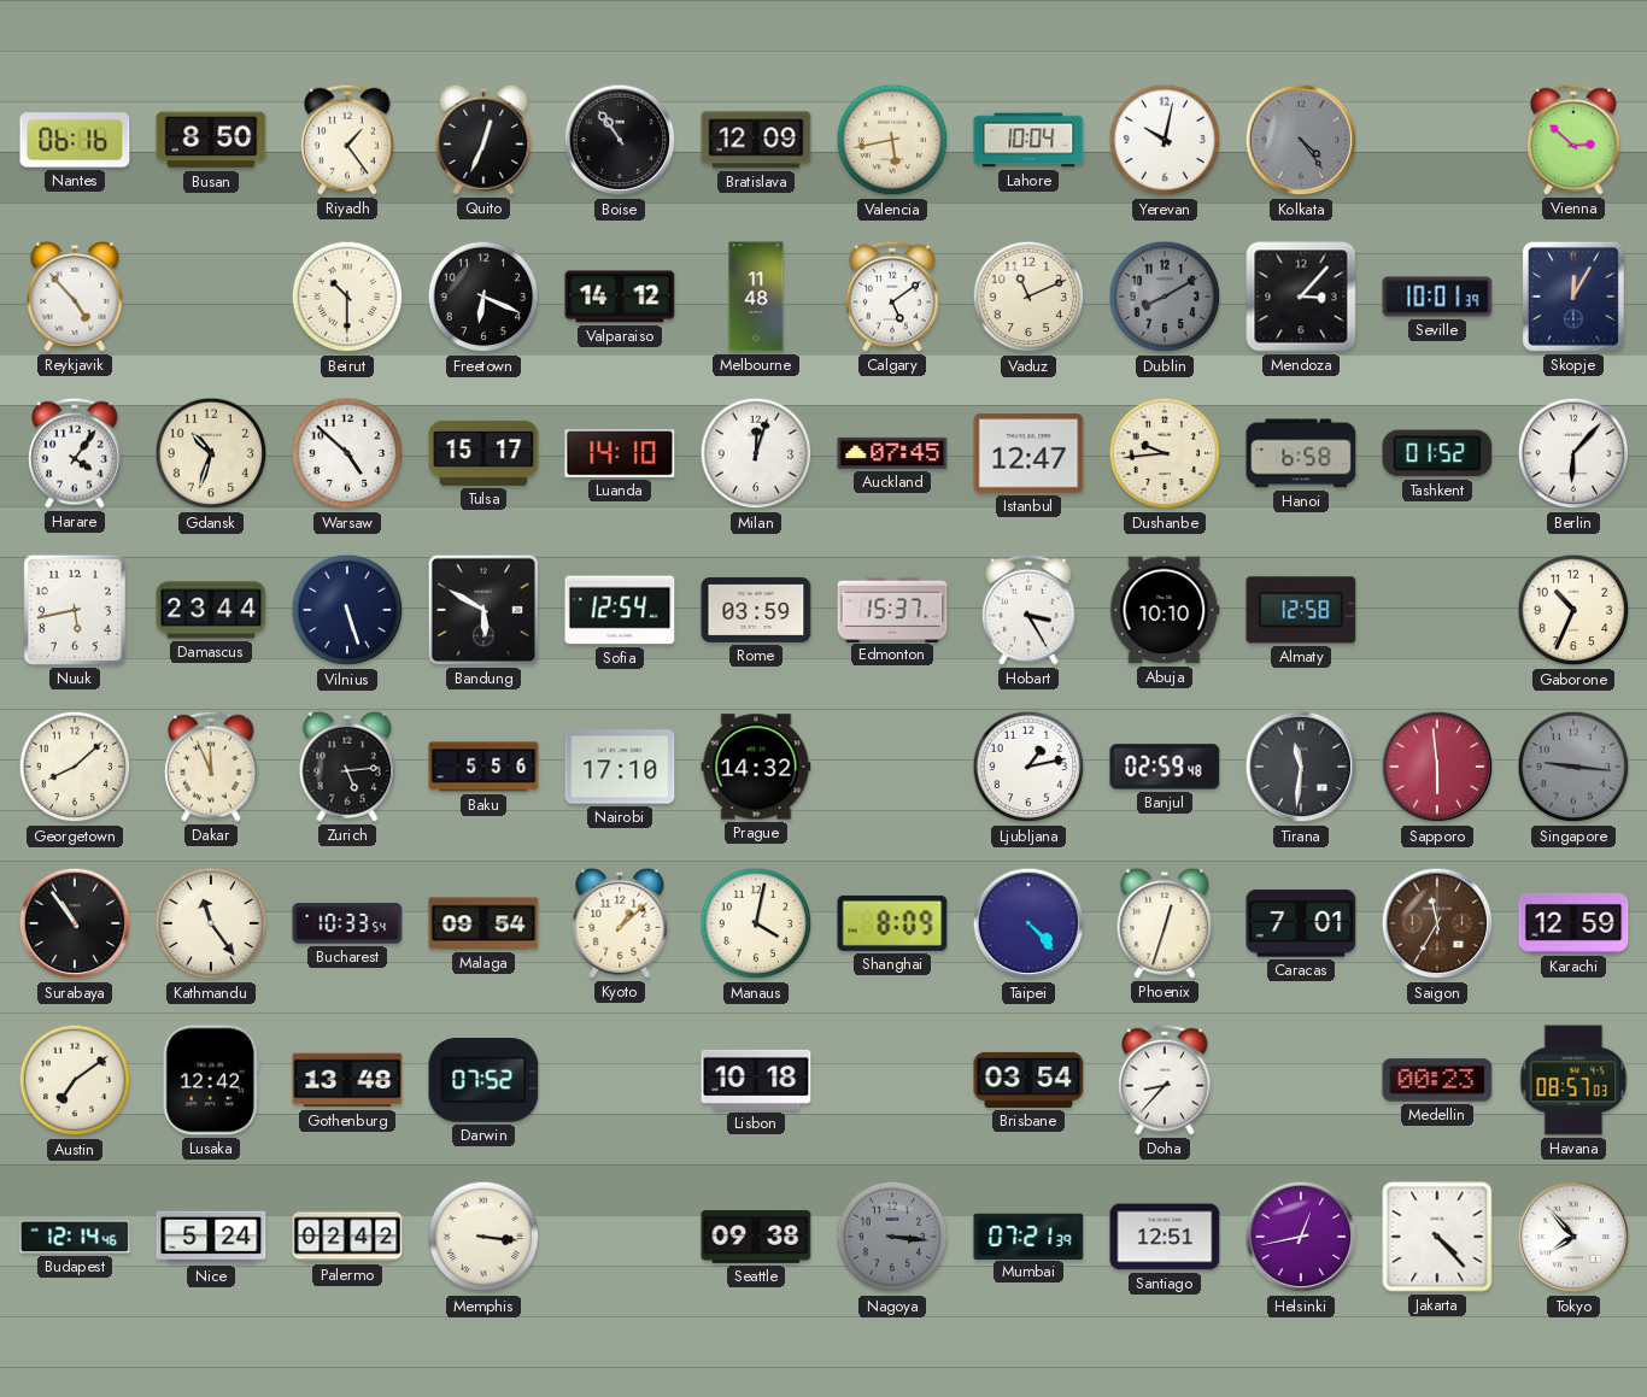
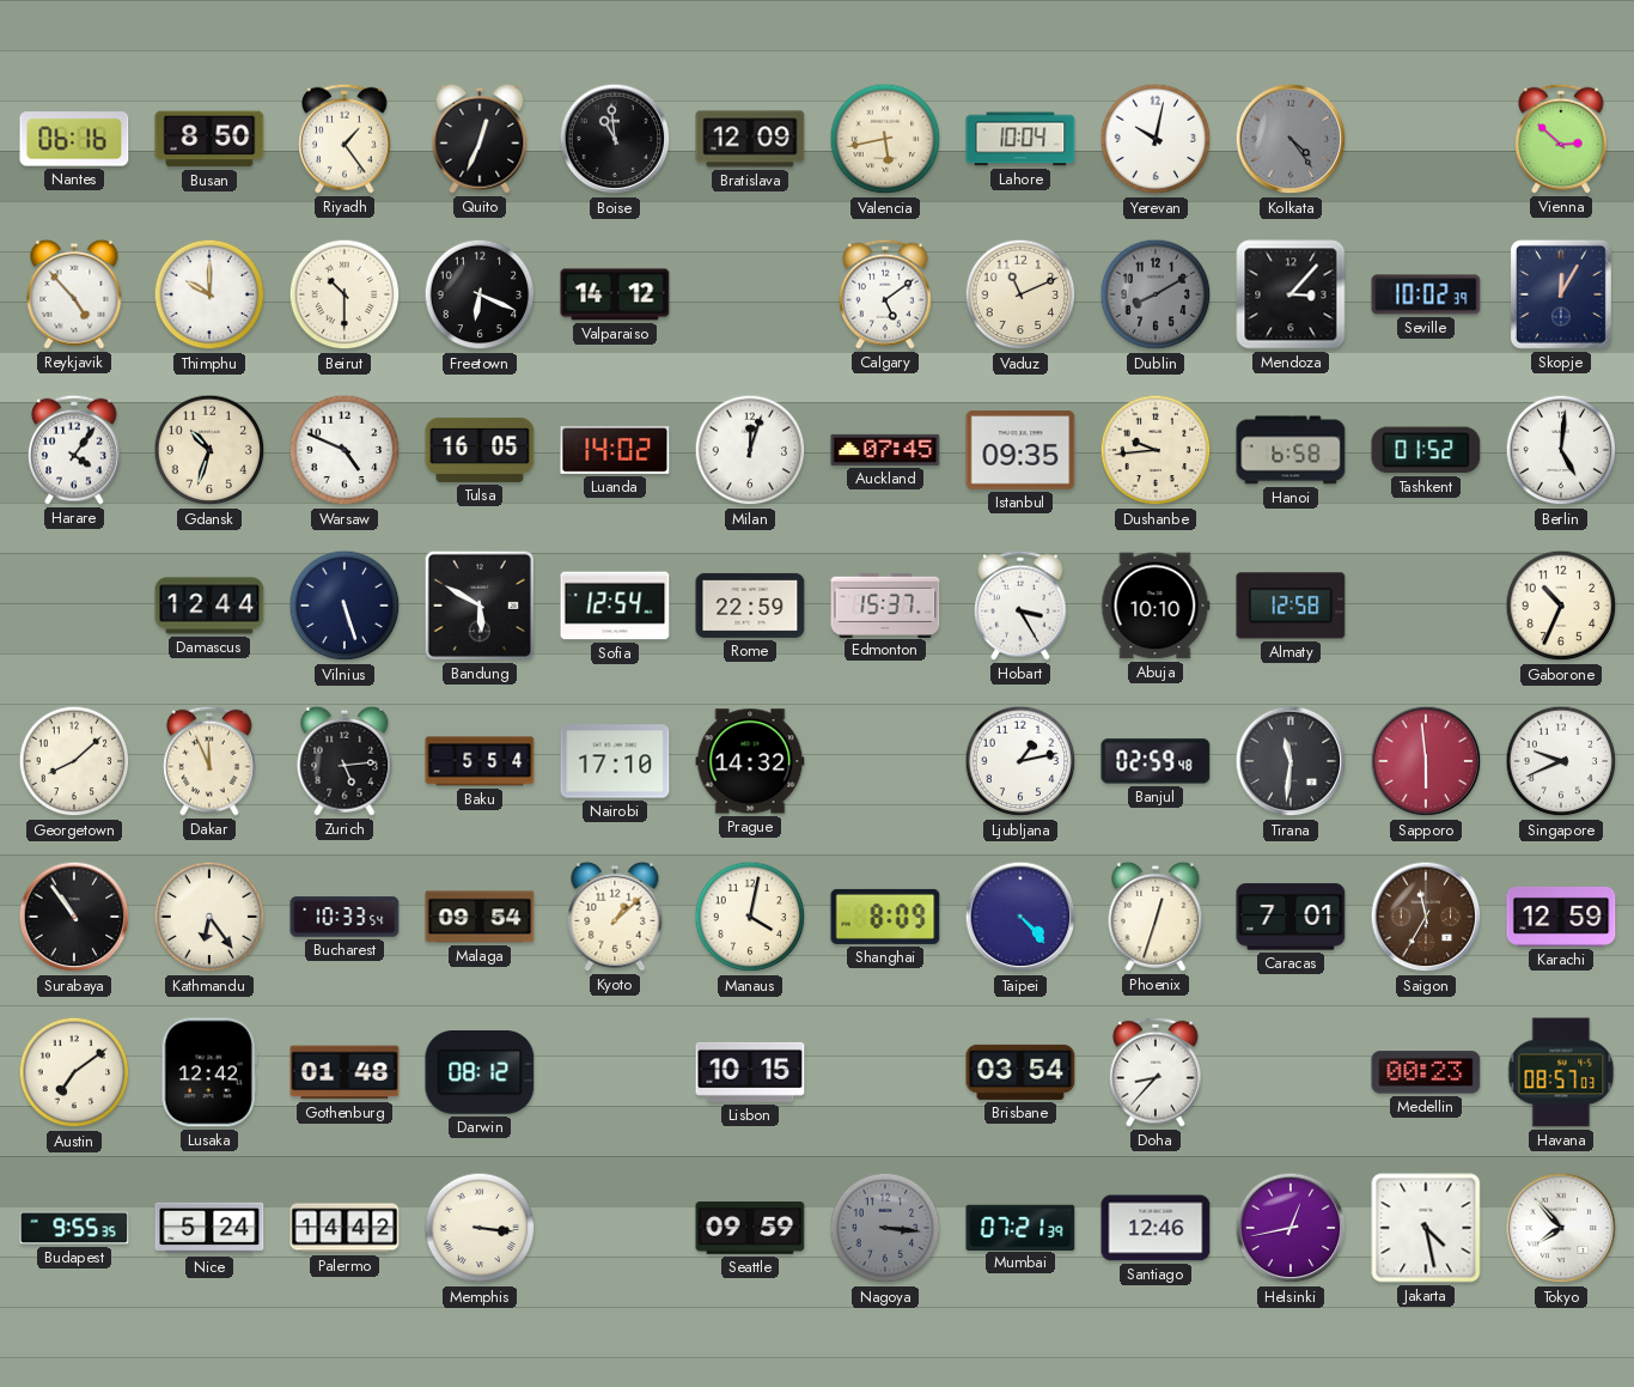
Boise: 10:54 -> 10:59 (615, 139)
Thimphu: none -> 10:00 (209, 294)
Melbourne: 11:48 -> none (756, 297)
Seville: 10:01 -> 10:02 (1426, 294)
Warsaw: 4:52 -> 4:49 (345, 450)
Tulsa: 15:17 -> 16:05 (480, 450)
Luanda: 14:10 -> 14:02 (615, 451)
Istanbul: 12:47 -> 09:35 (1020, 450)
Berlin: 6:07 -> 5:01 (1561, 450)
Nuuk: 5:43 -> none (75, 610)
Damascus: 23:44 -> 12:44 (209, 606)
Rome: 03:59 -> 22:59 (750, 606)
Baku: 5:56 -> 5:54 (480, 761)
Singapore: 9:16 -> 9:41 (1561, 761)
Singapore dial: grey -> white (1561, 761)
Kathmandu: 11:24 -> 6:24 (209, 917)
Gothenburg: 13:48 -> 01:48 (345, 1072)
Darwin: 07:52 -> 08:12 (480, 1072)
Lisbon: 10:18 -> 10:15 (750, 1072)
Budapest: 12:14 -> 9:55 (74, 1228)
Palermo: 02:42 -> 14:42 (345, 1228)
Seattle: 09:38 -> 09:59 (750, 1228)
Santiago: 12:51 -> 12:46 (1156, 1228)
Jakarta: 4:23 -> 4:28 (1426, 1228)
